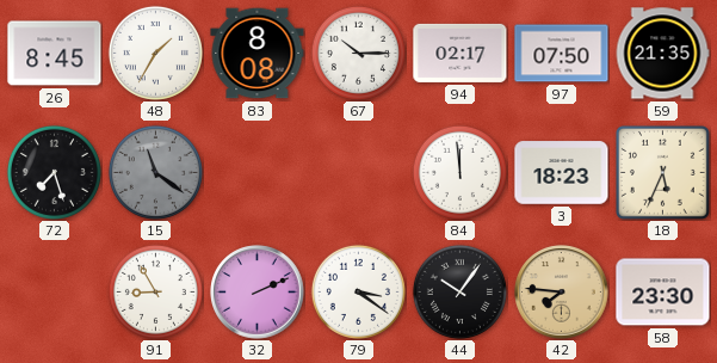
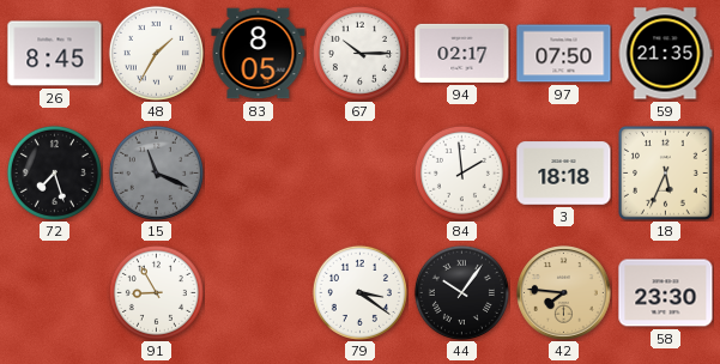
83: 8:08 -> 8:05 (259, 54)
15: 11:21 -> 11:19 (156, 172)
84: 11:59 -> 1:59 (461, 172)
3: 18:23 -> 18:18 (564, 174)
32: 2:11 -> none (258, 293)
